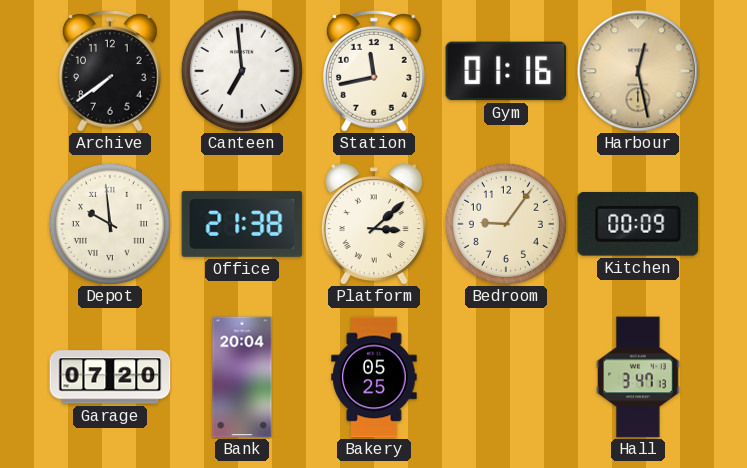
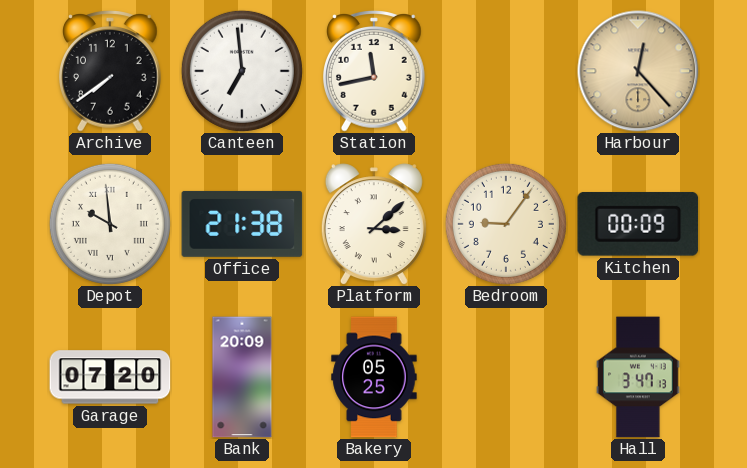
Gym: 01:16 -> none (506, 71)
Harbour: 12:28 -> 12:23 (638, 71)
Bank: 20:04 -> 20:09 (242, 377)
